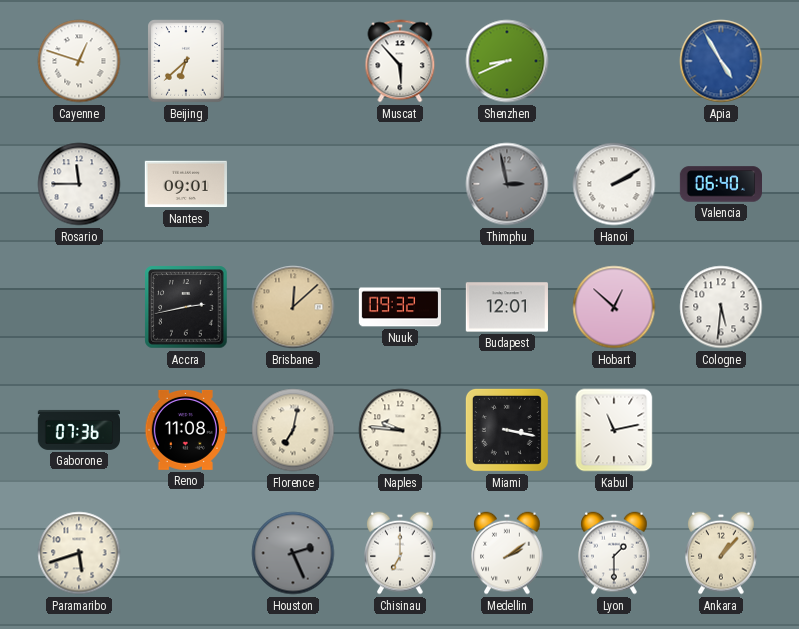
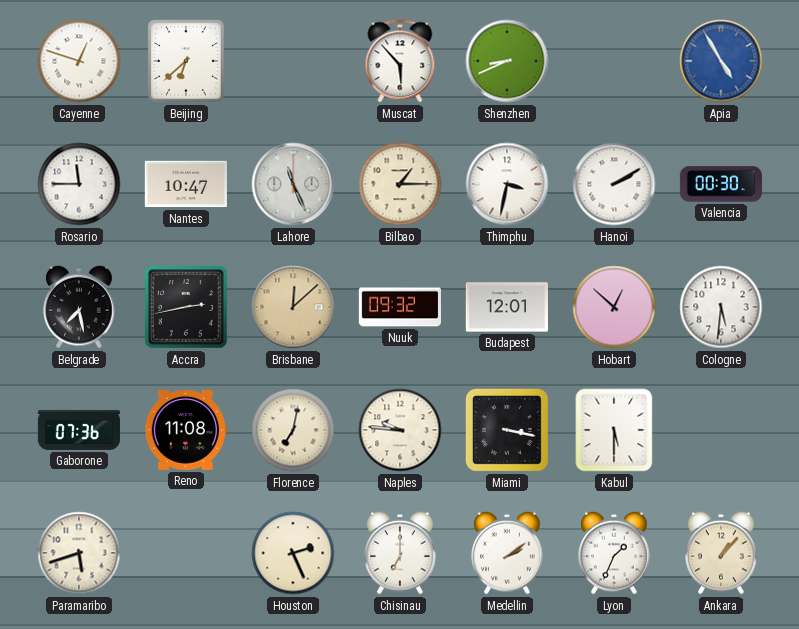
Nantes: 09:01 -> 10:47 (186, 184)
Lahore: none -> 11:26 (293, 184)
Bilbao: none -> 1:15 (400, 184)
Thimphu: 2:58 -> 3:32 (507, 184)
Thimphu dial: grey -> white (507, 184)
Valencia: 06:40 -> 00:30 (720, 184)
Belgrade: none -> 7:28 (79, 307)
Kabul: 11:13 -> 5:30 (614, 430)
Houston dial: grey -> cream (293, 553)
Lyon: 1:30 -> 1:34 (614, 553)
